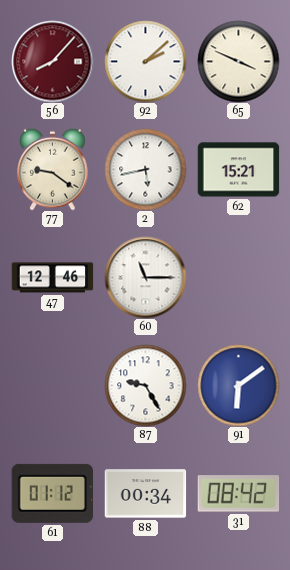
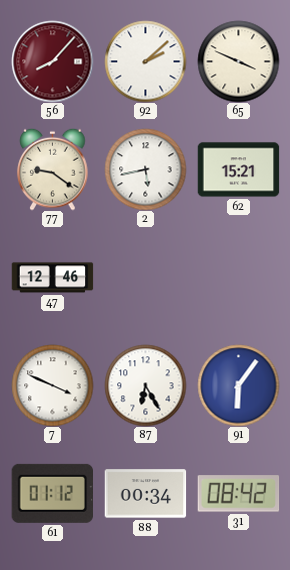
60: 11:15 -> none (145, 277)
7: none -> 3:49 (52, 385)
87: 9:25 -> 6:25 (145, 385)
91: 6:09 -> 6:06 (238, 385)
